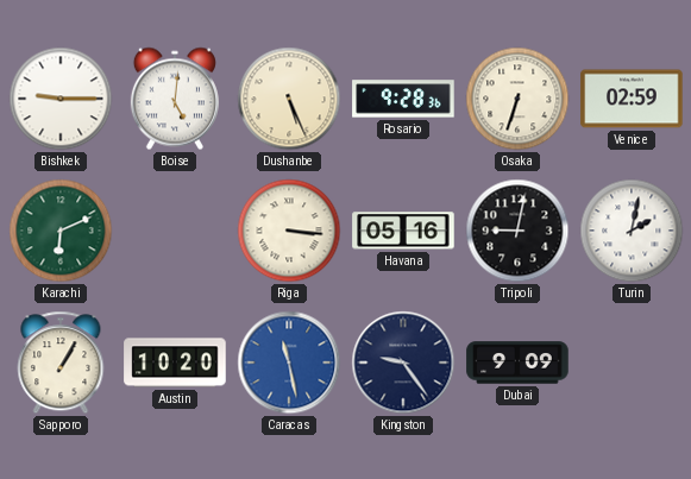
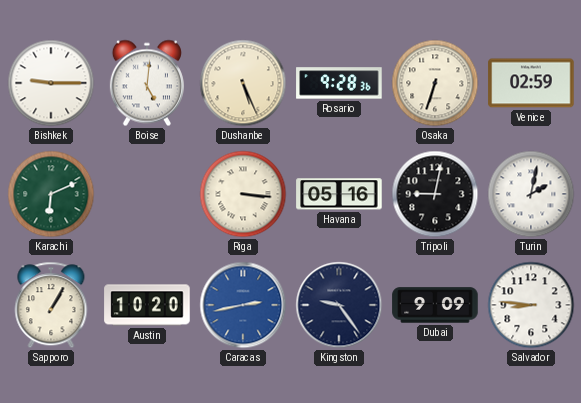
Caracas: 11:28 -> 2:43 (243, 305)
Salvador: none -> 8:46 (531, 305)
